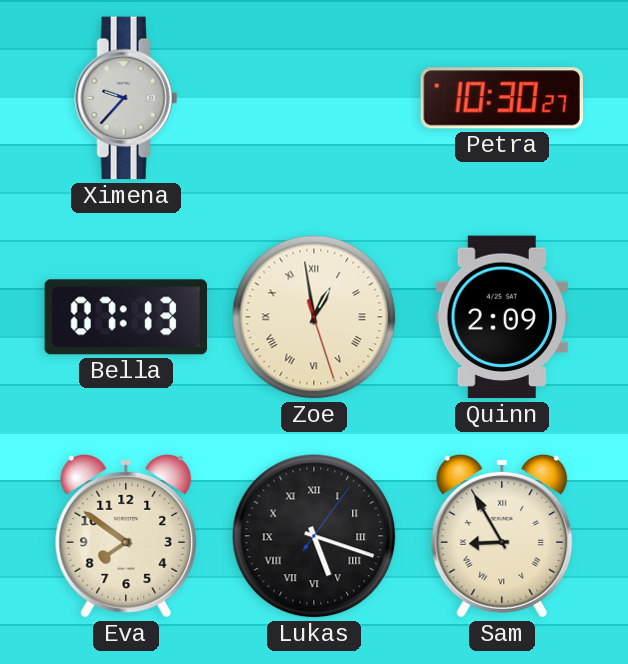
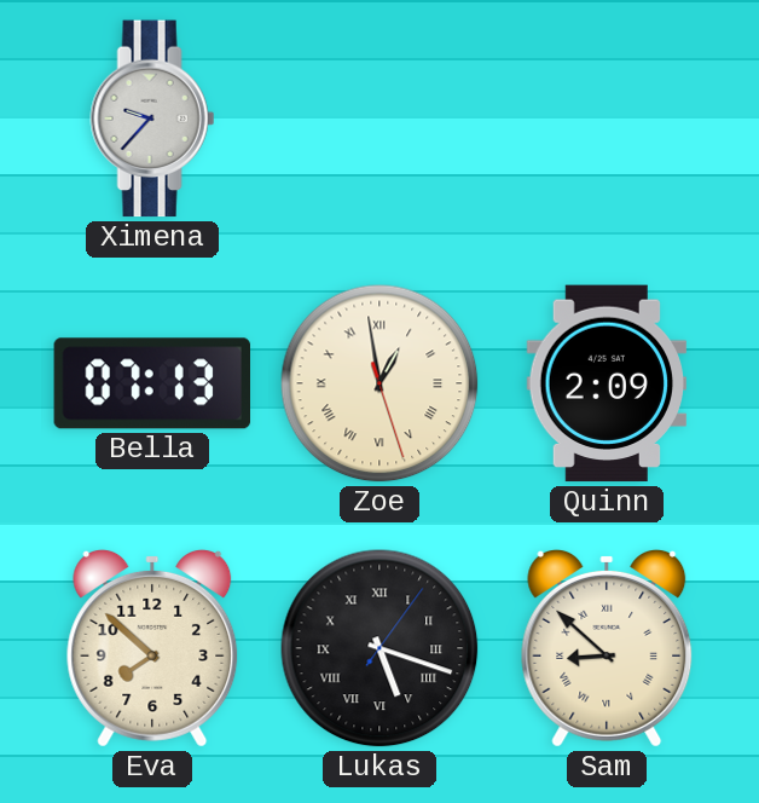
Petra: 10:30 -> none (501, 98)
Eva: 7:51 -> 7:52 (152, 648)
Sam: 8:55 -> 8:52 (607, 648)
